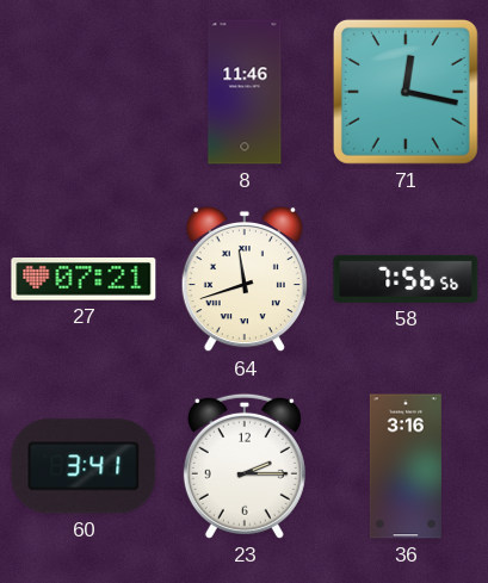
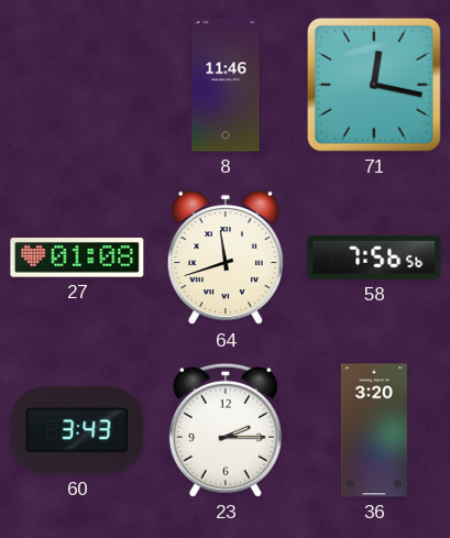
27: 07:21 -> 01:08 (77, 259)
60: 3:41 -> 3:43 (77, 430)
36: 3:16 -> 3:20 (374, 430)
